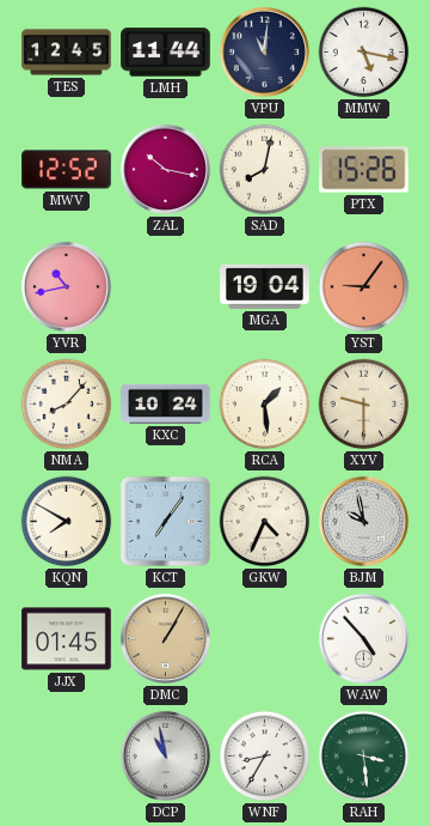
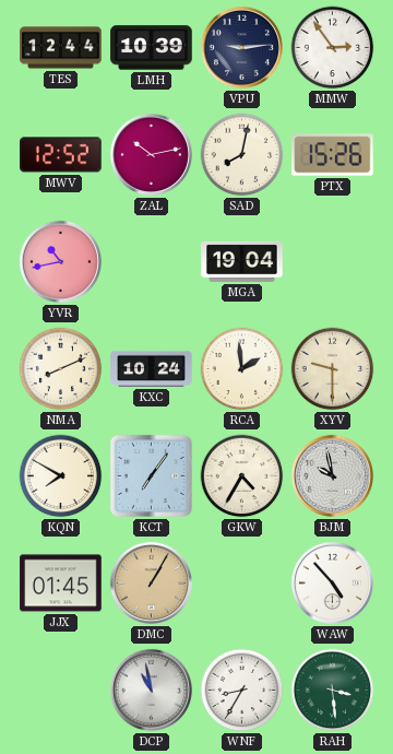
TES: 12:45 -> 12:44 (61, 48)
LMH: 11:44 -> 10:39 (152, 48)
VPU: 11:01 -> 9:14 (241, 47)
MMW: 5:17 -> 2:54 (333, 48)
ZAL: 10:17 -> 10:13 (151, 154)
YST: 9:06 -> none (364, 287)
NMA: 8:07 -> 8:11 (61, 369)
RCA: 1:29 -> 1:59 (242, 369)
GKW: 4:34 -> 4:35 (242, 476)
